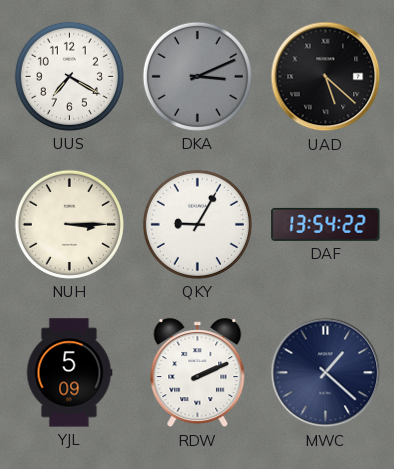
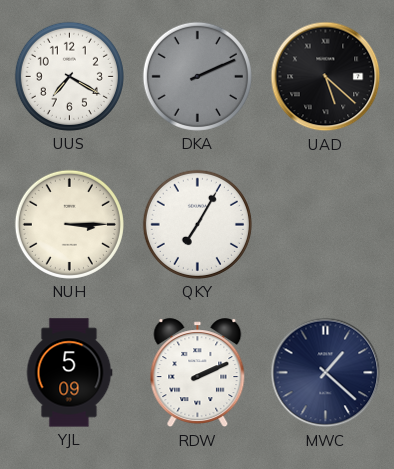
DKA: 3:11 -> 2:11 (197, 76)
QKY: 9:05 -> 7:05 (197, 224)
DAF: 13:54 -> none (326, 224)
